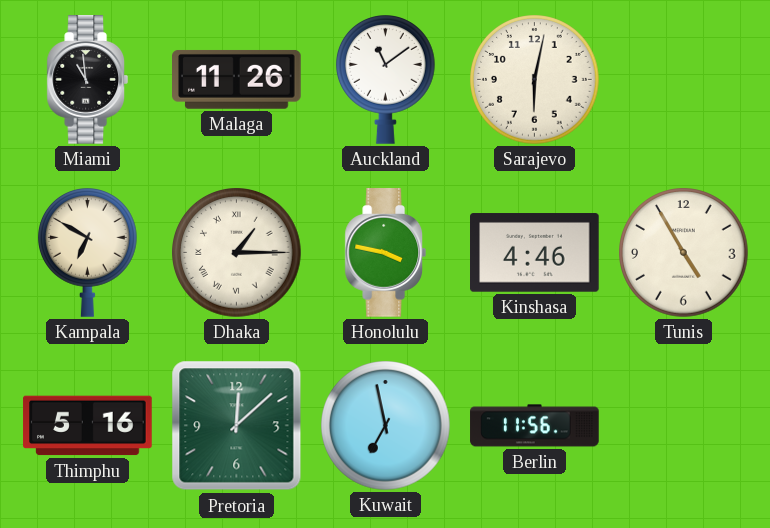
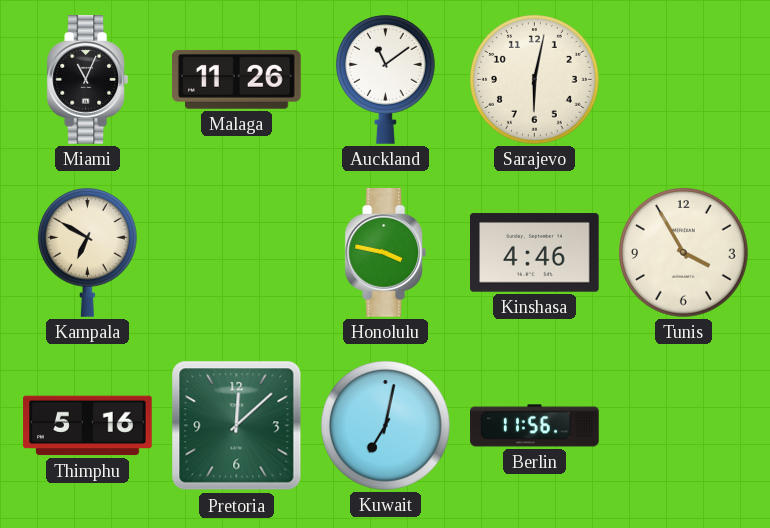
Miami: 10:59 -> 11:04 (87, 80)
Dhaka: 1:15 -> none (237, 253)
Tunis: 4:55 -> 3:55 (684, 253)
Kuwait: 6:58 -> 7:02 (386, 426)
